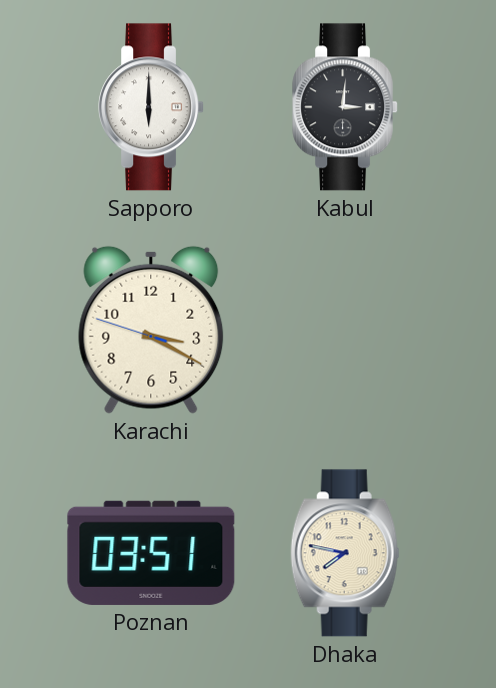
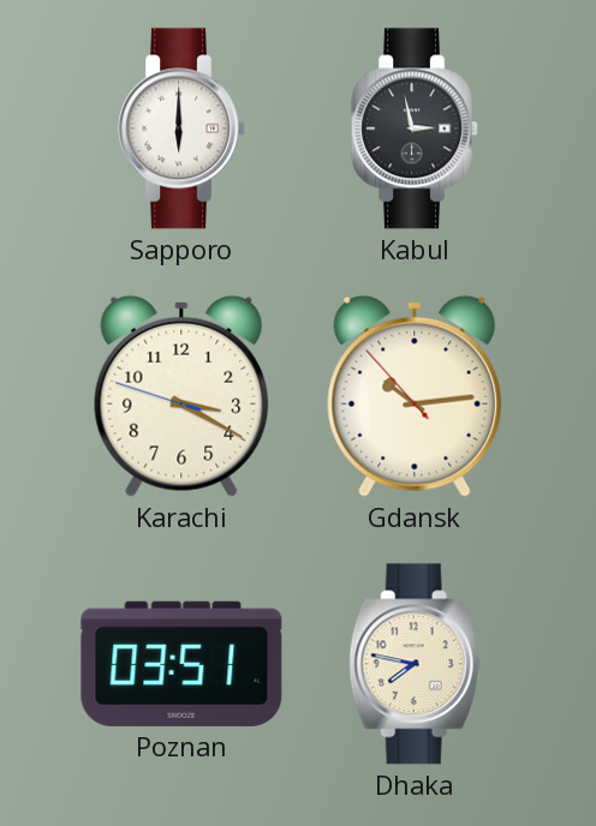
Kabul: 3:01 -> 2:58 (416, 128)
Gdansk: none -> 10:13 (415, 396)
